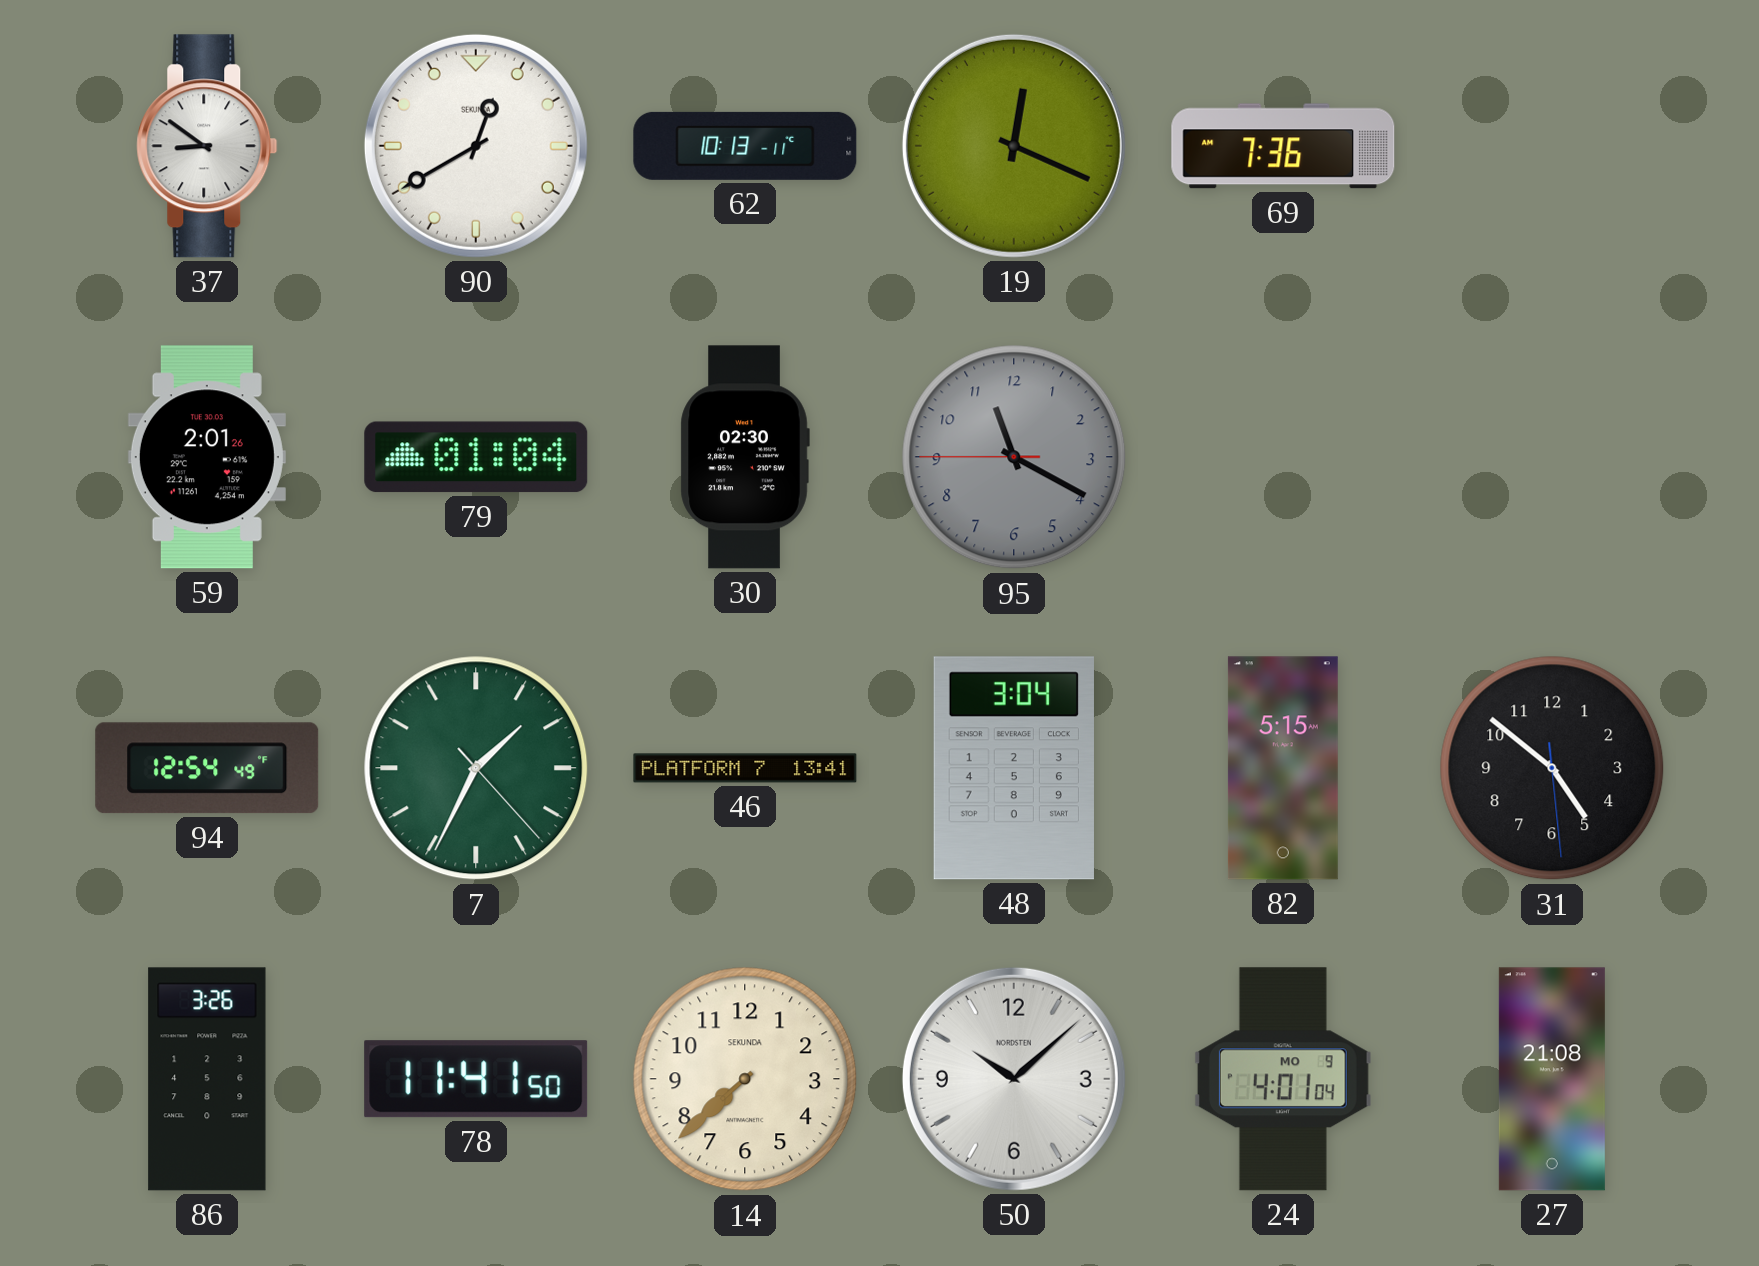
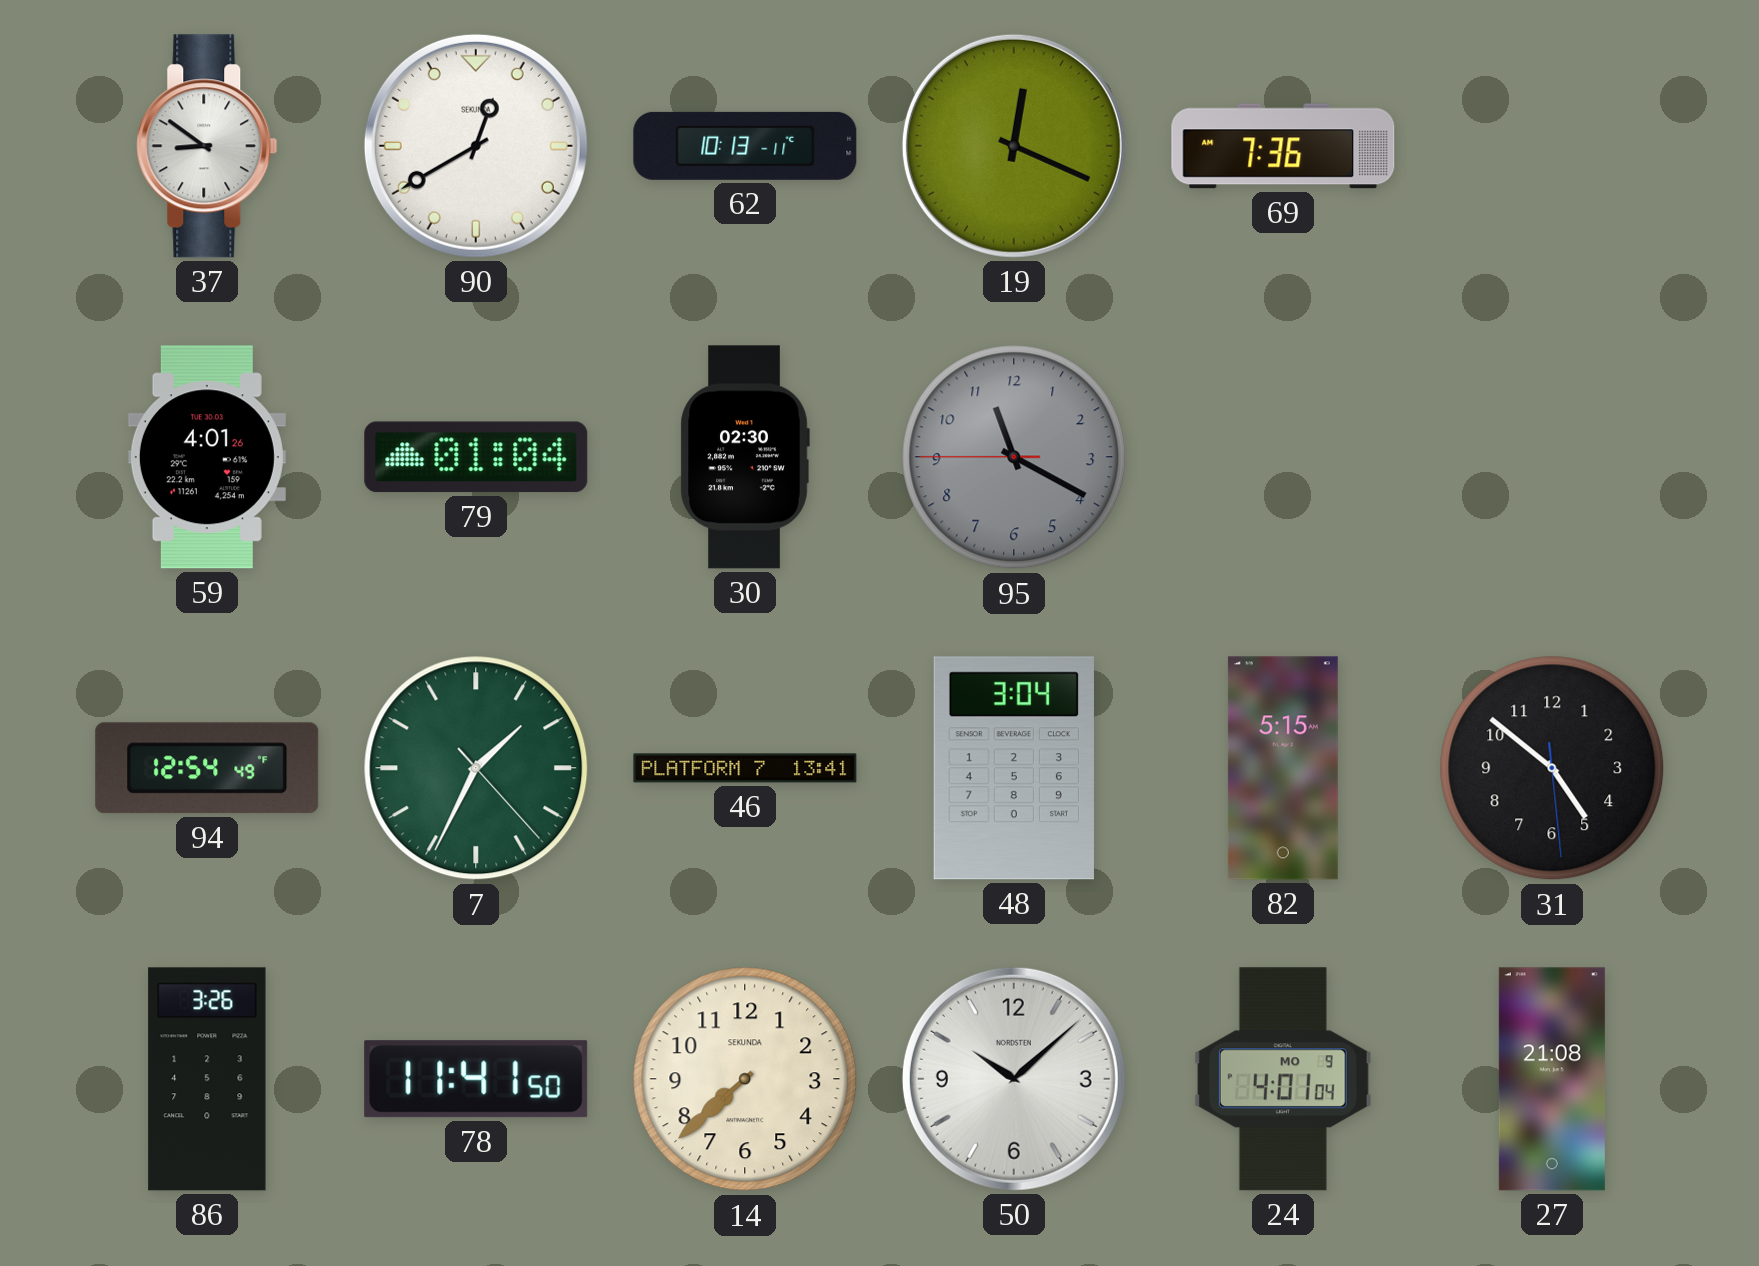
59: 2:01 -> 4:01 (207, 457)
